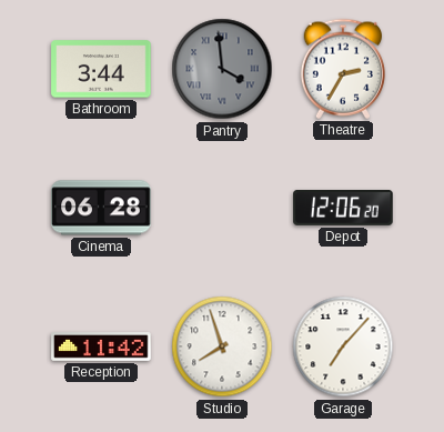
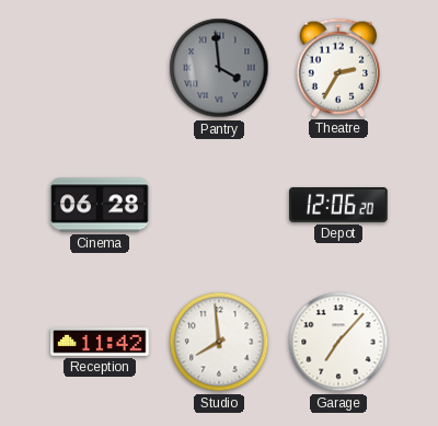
Bathroom: 3:44 -> none (101, 69)
Studio: 7:57 -> 7:59 (219, 342)
